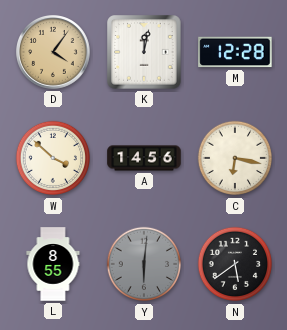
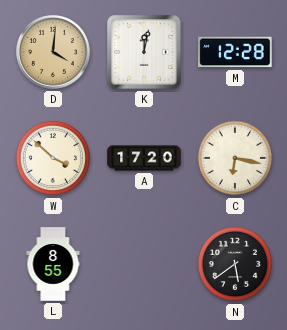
D: 4:06 -> 4:01 (54, 53)
A: 14:56 -> 17:20 (144, 158)
Y: 6:01 -> none (144, 264)
